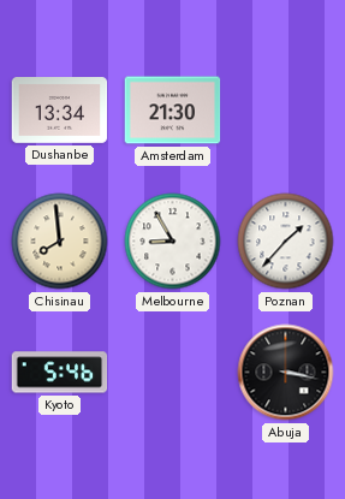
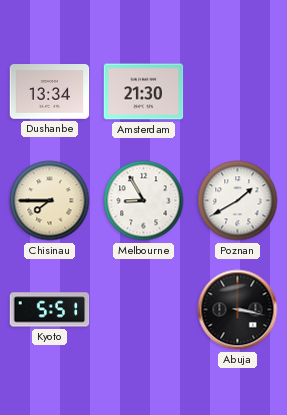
Chisinau: 7:59 -> 7:45 (50, 201)
Poznan: 1:37 -> 1:40 (238, 201)
Kyoto: 5:46 -> 5:51 (50, 310)
